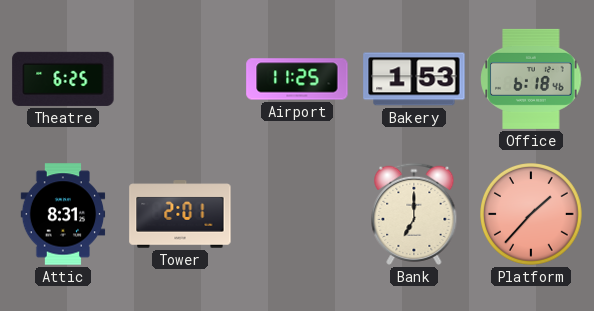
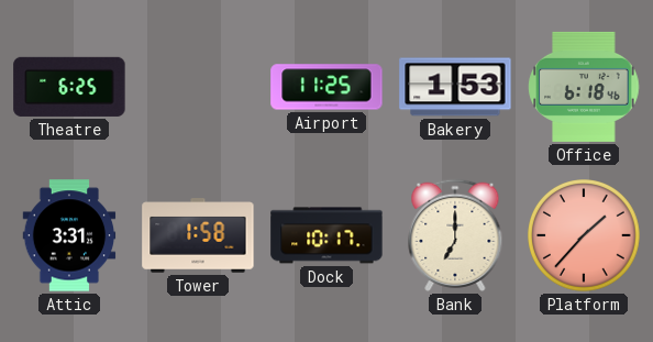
Attic: 8:31 -> 3:31 (69, 235)
Tower: 2:01 -> 1:58 (198, 235)
Dock: none -> 10:17 (326, 235)
